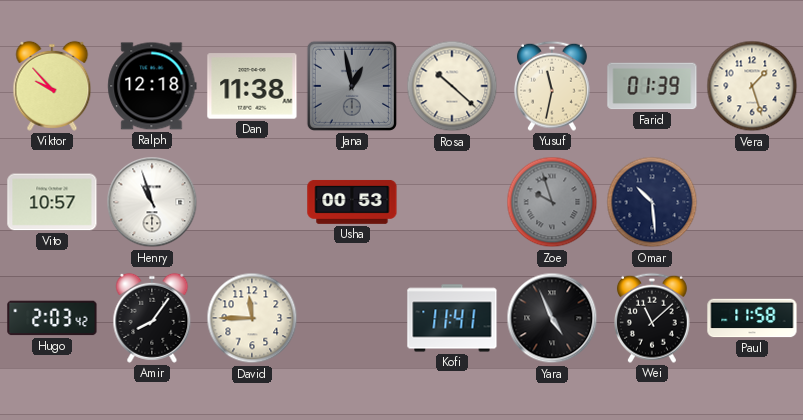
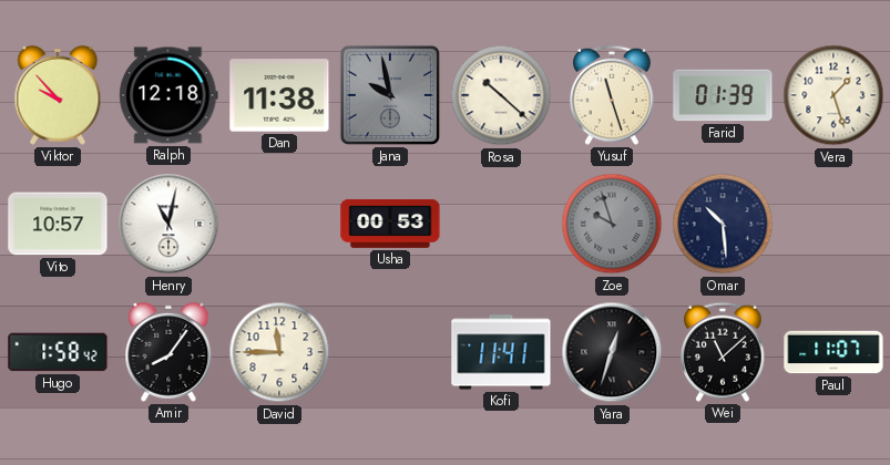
Jana: 12:58 -> 9:58 (390, 95)
Yusuf: 11:32 -> 11:27 (613, 95)
Henry: 10:57 -> 11:02 (168, 224)
Hugo: 2:03 -> 1:58 (58, 352)
Yara: 4:56 -> 12:33 (612, 352)
Paul: 11:58 -> 11:07 (833, 352)
